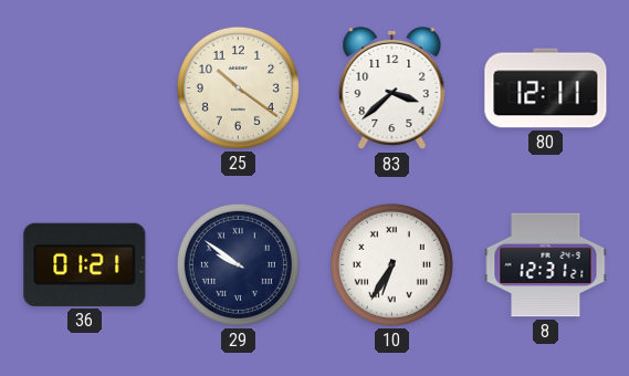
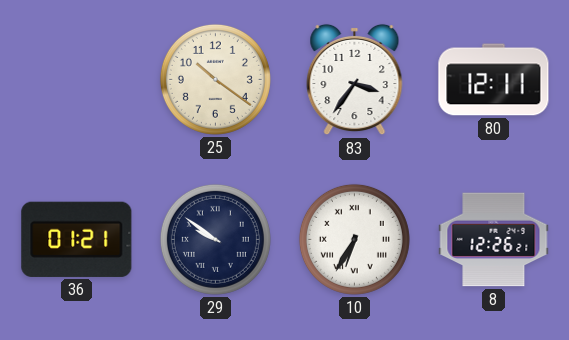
83: 3:38 -> 3:36 (355, 80)
8: 12:31 -> 12:26 (494, 240)
